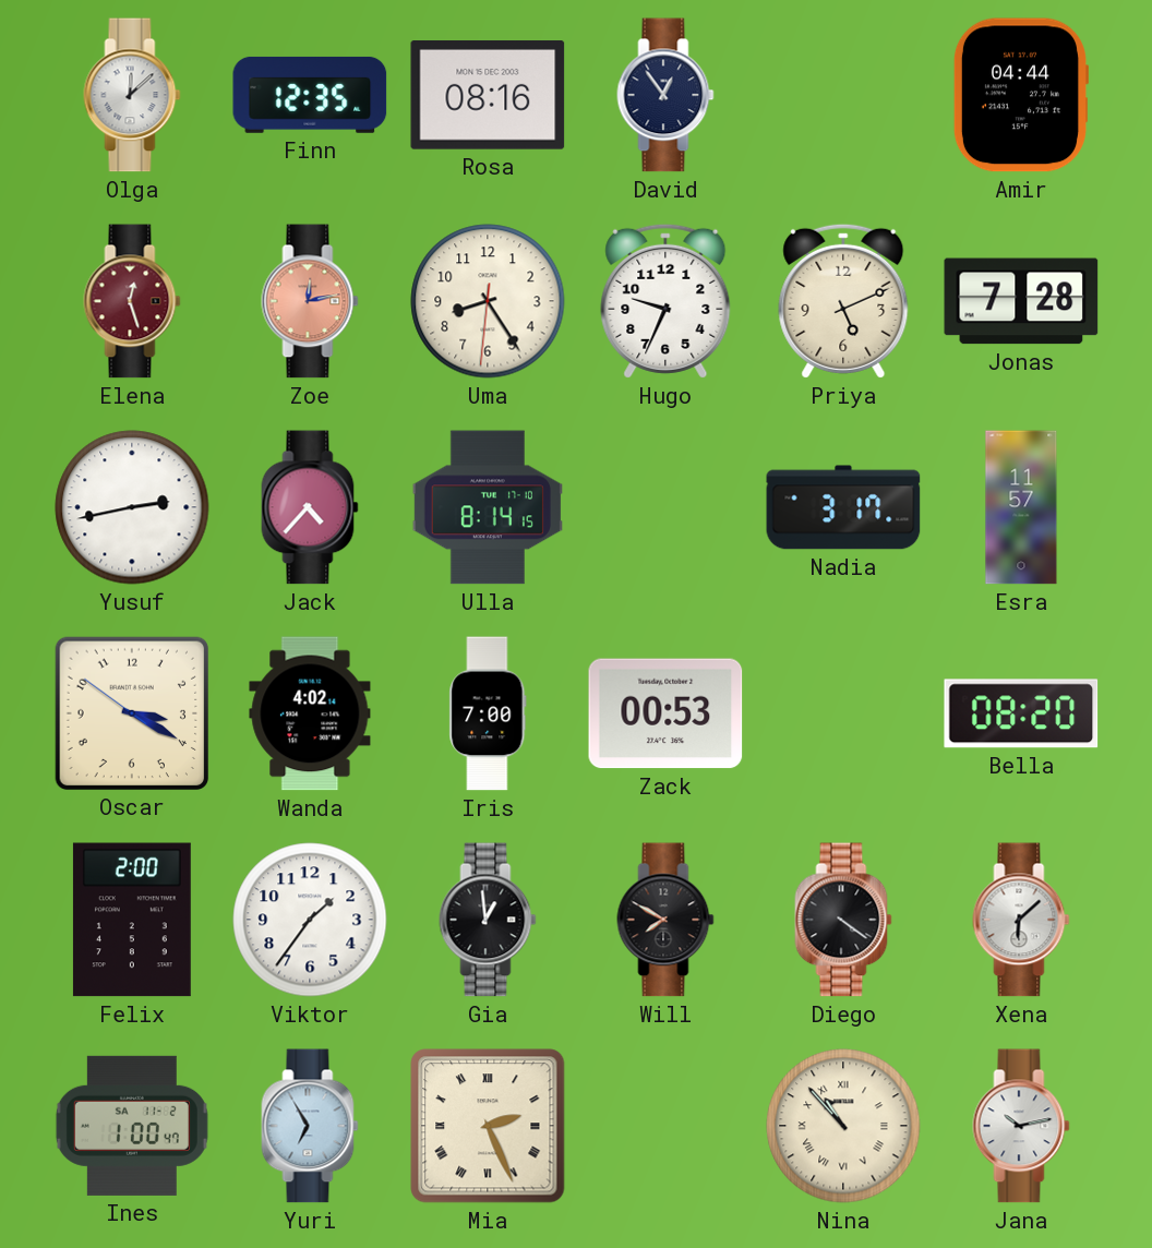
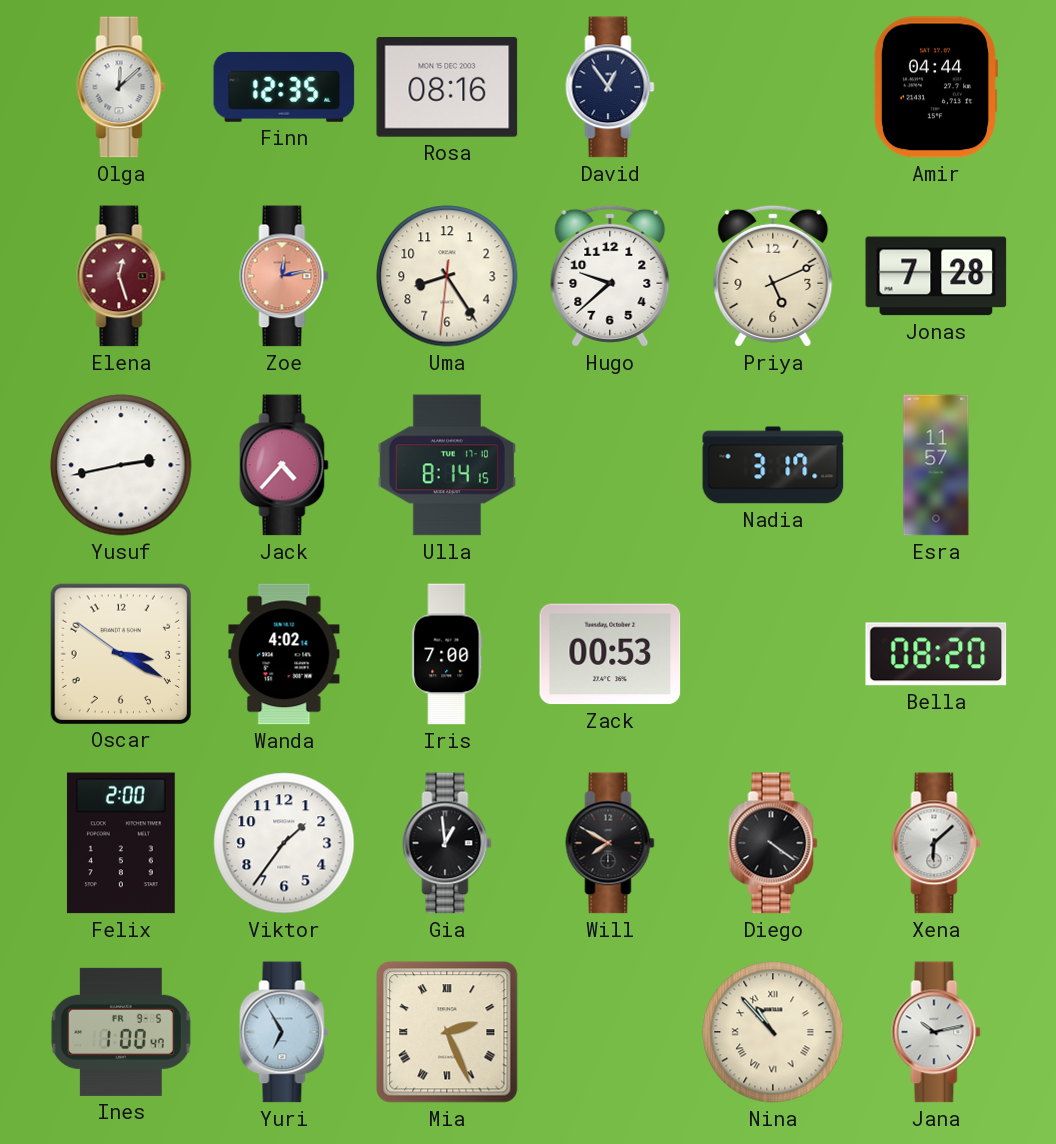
Hugo: 9:34 -> 9:38 (610, 276)
Ines date: SA 11-2 -> FR 9-5 (121, 1032)
